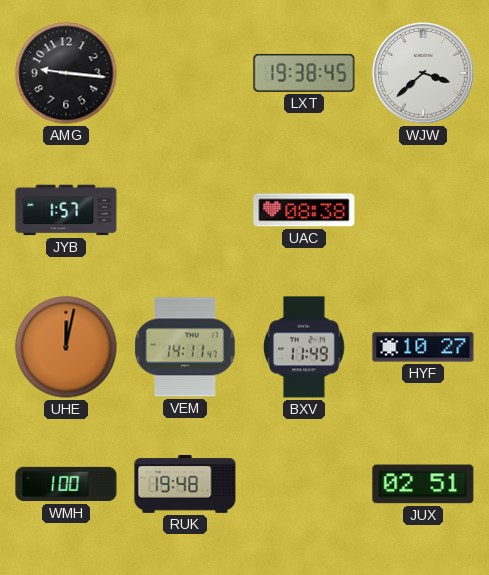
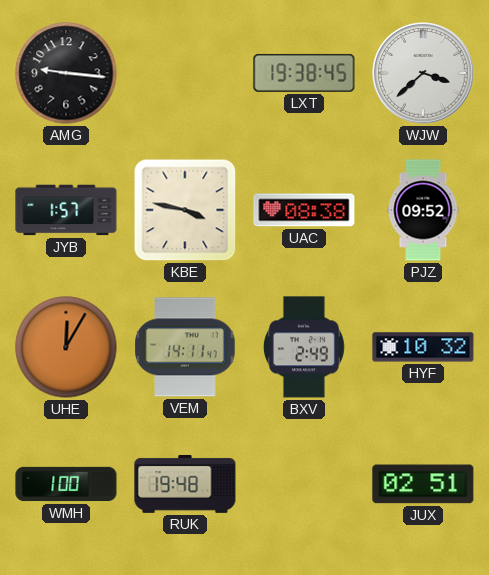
KBE: none -> 3:47 (185, 210)
PJZ: none -> 09:52 (423, 210)
UHE: 12:02 -> 12:05 (66, 347)
BXV: 11:49 -> 2:49 (305, 347)
HYF: 10:27 -> 10:32 (423, 347)
